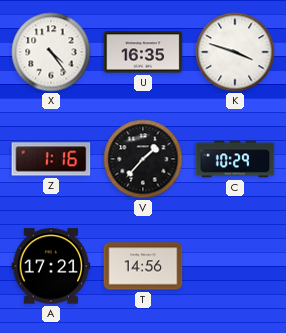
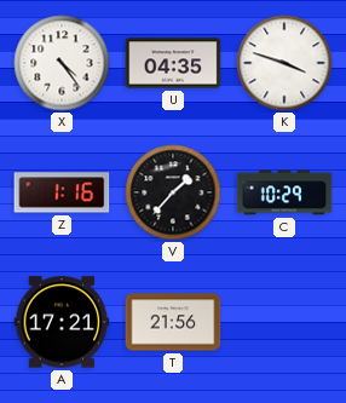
U: 16:35 -> 04:35 (173, 63)
T: 14:56 -> 21:56 (173, 322)
